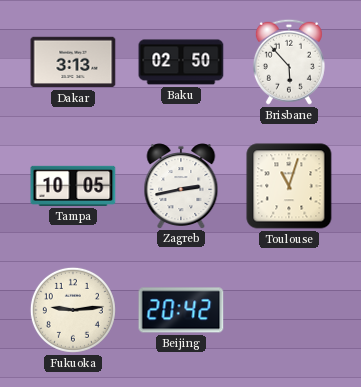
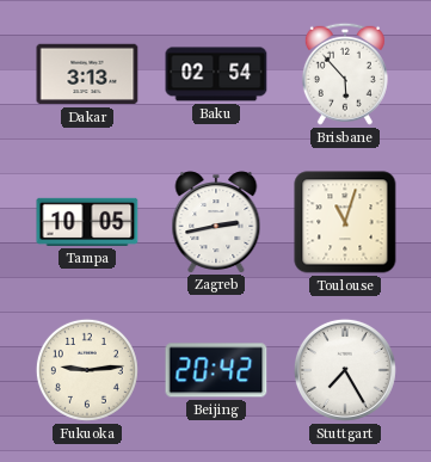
Baku: 02:50 -> 02:54 (216, 74)
Stuttgart: none -> 7:25 (345, 370)
